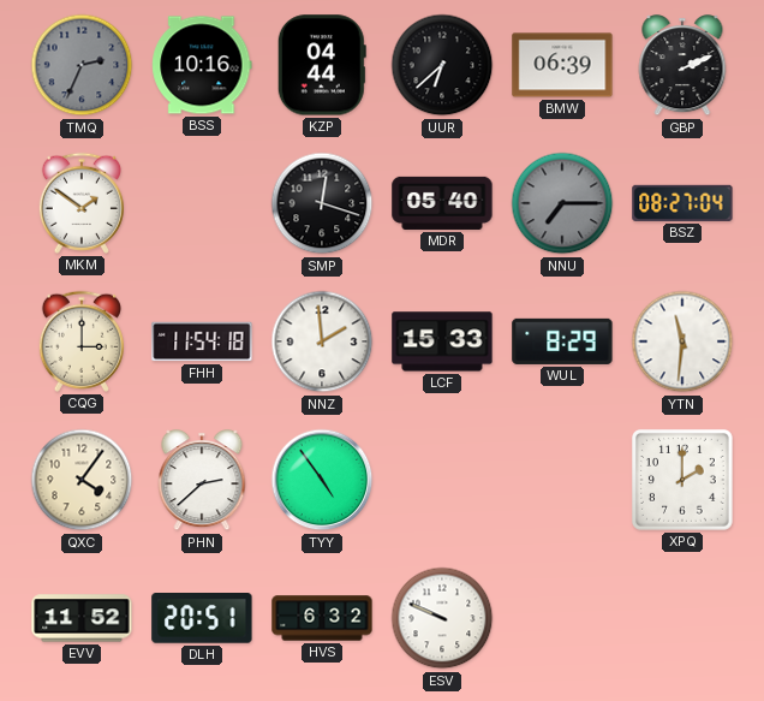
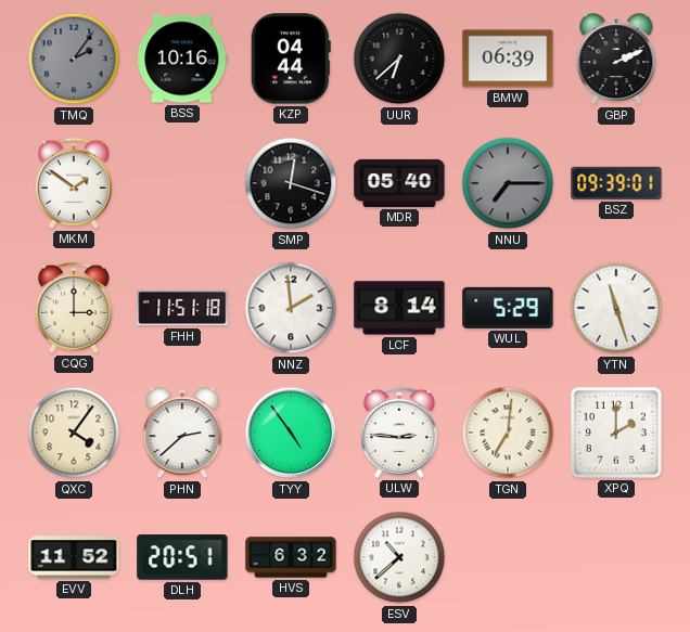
TMQ: 2:34 -> 2:06 (74, 59)
BSZ: 08:27 -> 09:39 (616, 183)
FHH: 11:54 -> 11:51 (182, 308)
LCF: 15:33 -> 8:14 (399, 308)
WUL: 8:29 -> 5:29 (508, 308)
YTN: 11:31 -> 11:27 (616, 308)
ULW: none -> 2:46 (399, 433)
TGN: none -> 7:01 (508, 433)
ESV: 9:49 -> 10:38 (399, 557)
